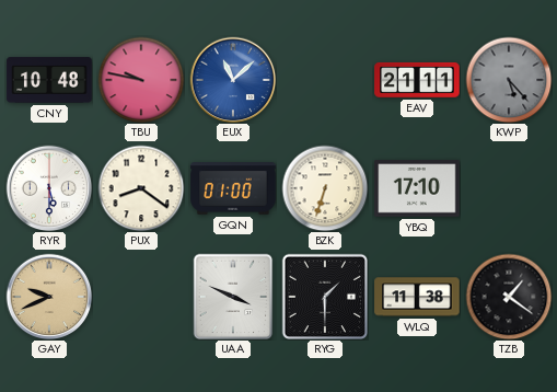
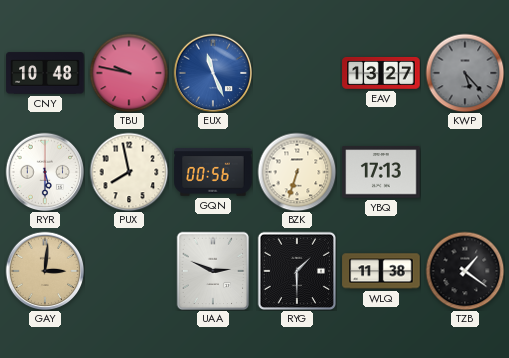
EUX: 11:08 -> 11:26 (213, 73)
EAV: 21:11 -> 13:27 (381, 73)
PUX: 8:21 -> 7:58 (129, 172)
GQN: 01:00 -> 00:56 (213, 172)
YBQ: 17:10 -> 17:13 (381, 172)
GAY: 9:41 -> 3:01 (45, 271)
UAA: 3:49 -> 2:49 (213, 271)
